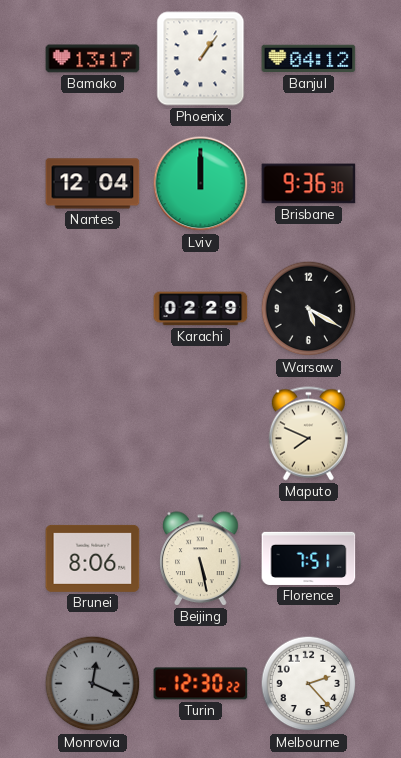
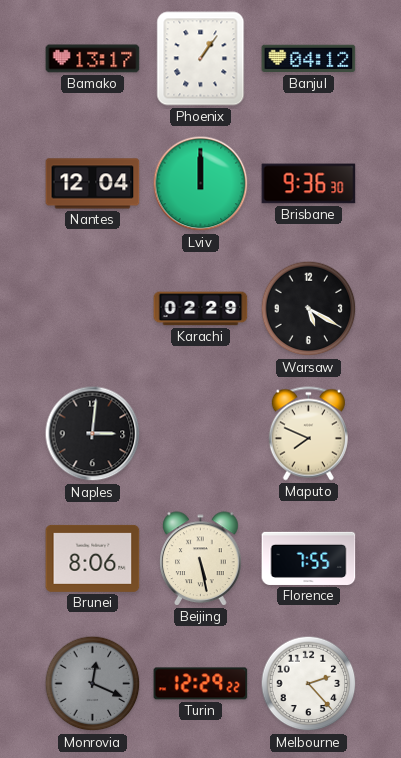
Naples: none -> 3:01 (93, 434)
Florence: 7:51 -> 7:55 (309, 558)
Turin: 12:30 -> 12:29 (201, 684)
